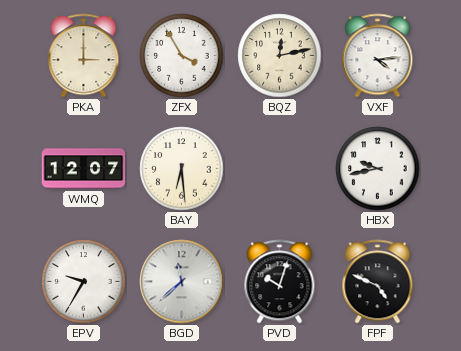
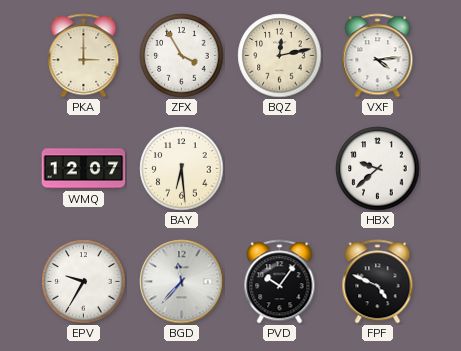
HBX: 9:43 -> 9:38 (378, 169)
BGD: 11:38 -> 11:37 (182, 282)
PVD: 10:03 -> 10:06 (280, 282)
